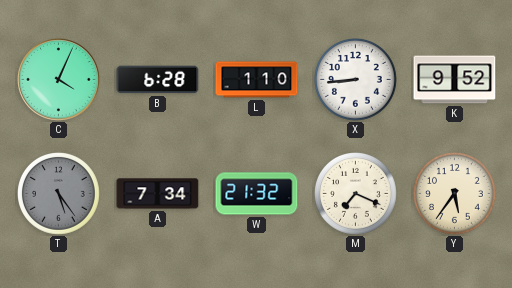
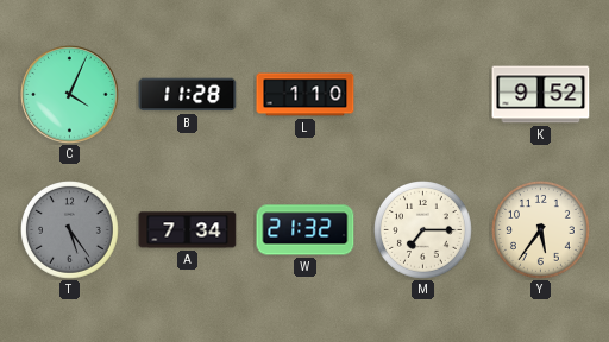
B: 6:28 -> 11:28 (188, 95)
X: 8:44 -> none (356, 80)
M: 7:19 -> 7:15 (423, 230)
